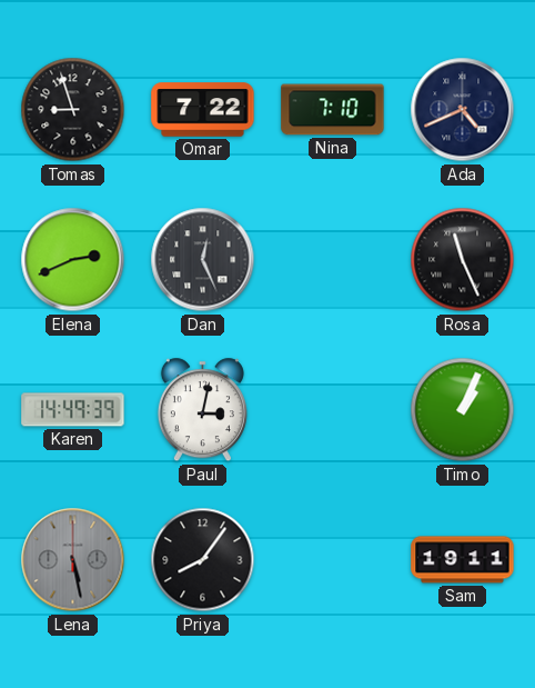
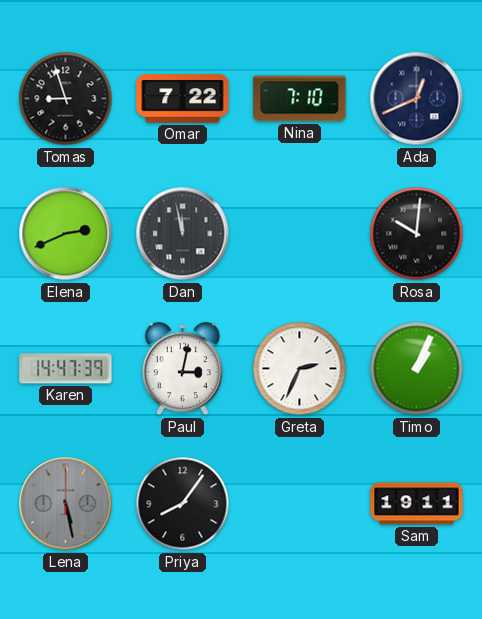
Ada: 4:41 -> 12:41 (417, 99)
Dan: 12:26 -> 11:58 (183, 234)
Rosa: 11:26 -> 10:01 (417, 234)
Karen: 14:49 -> 14:47 (66, 369)
Greta: none -> 2:34 (300, 369)
